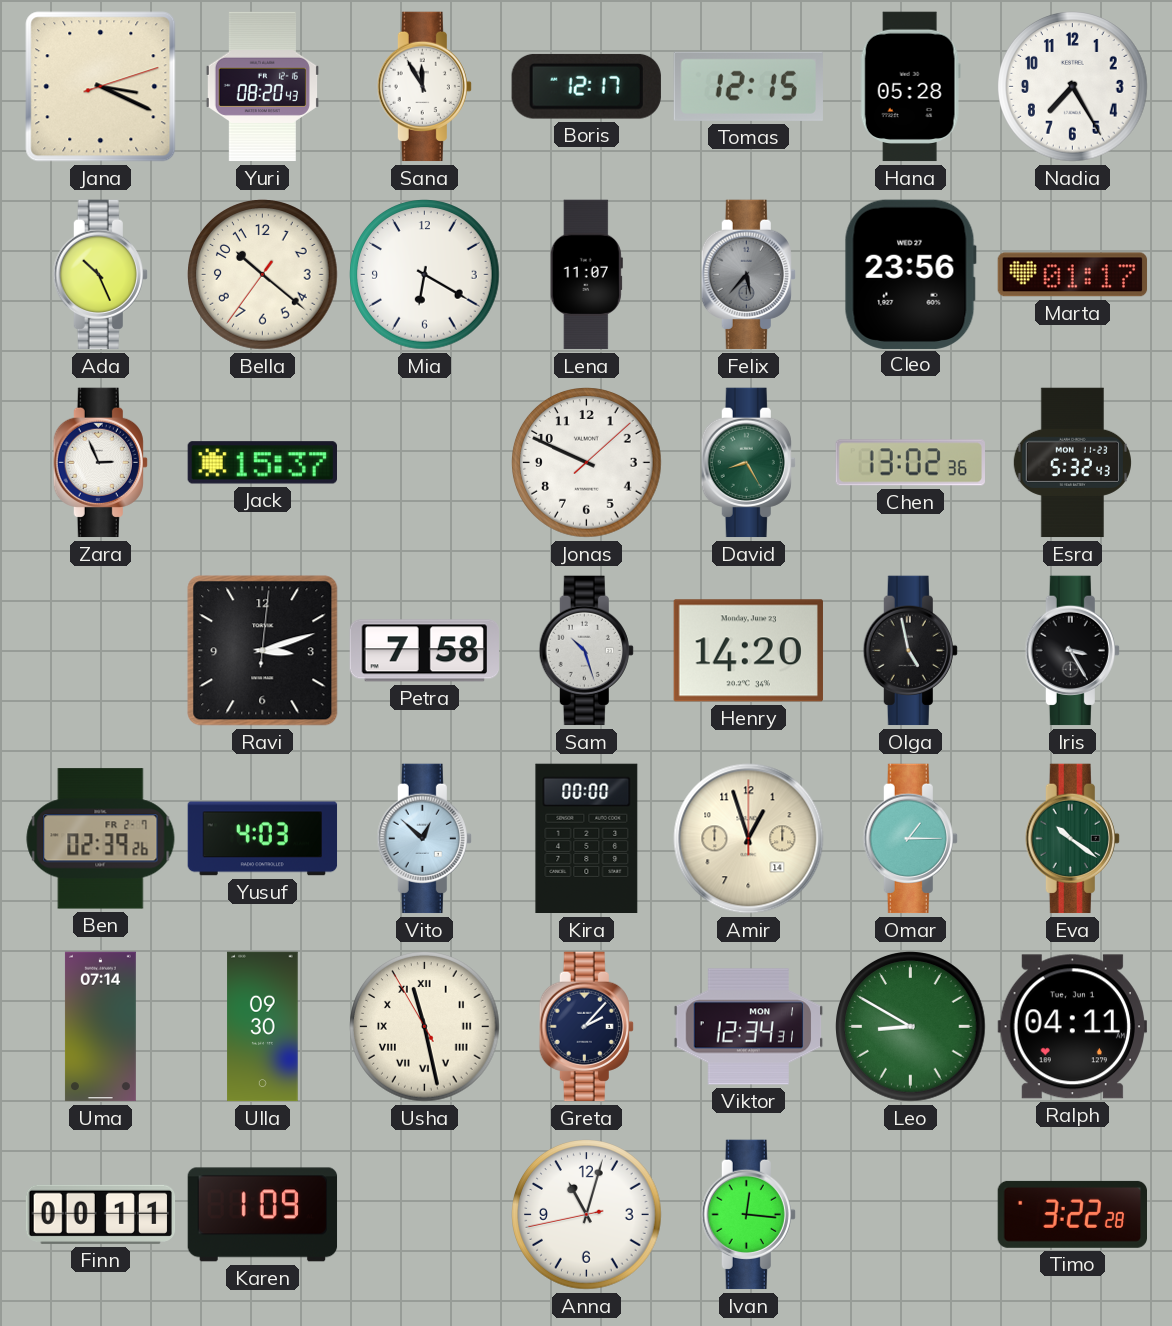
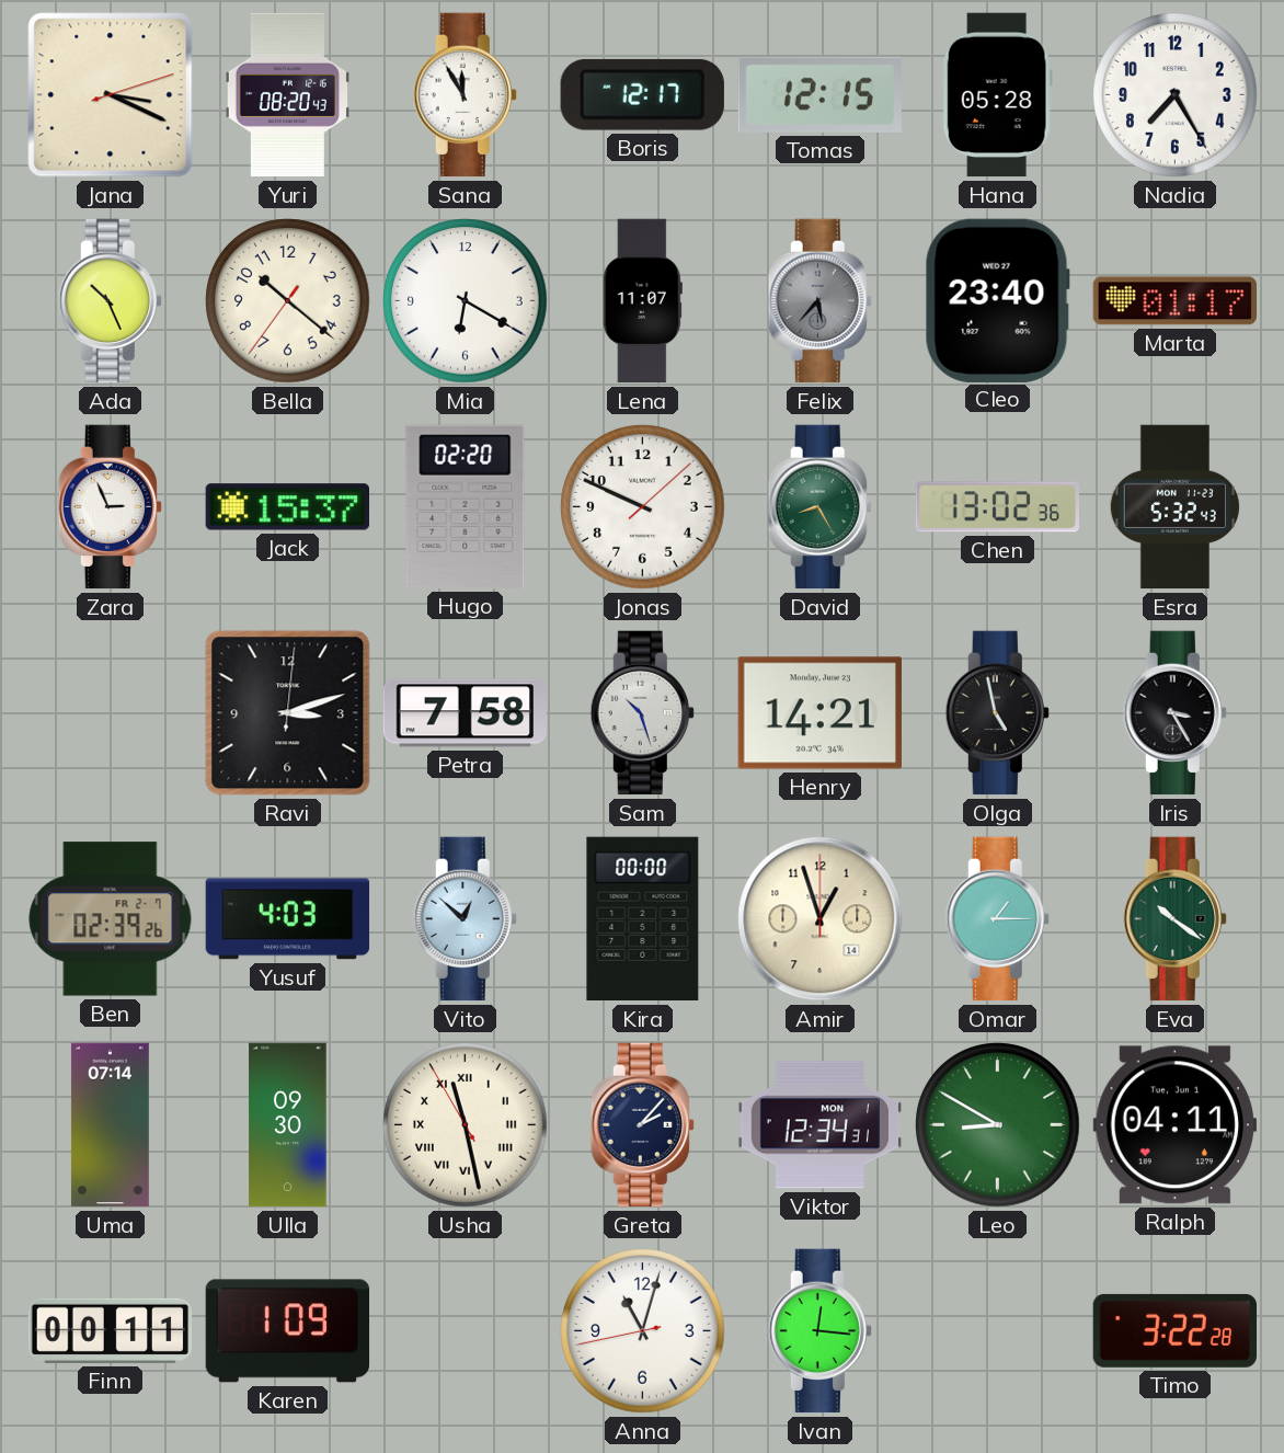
Cleo: 23:56 -> 23:40 (997, 300)
Hugo: none -> 02:20 (466, 506)
Henry: 14:20 -> 14:21 (819, 713)
